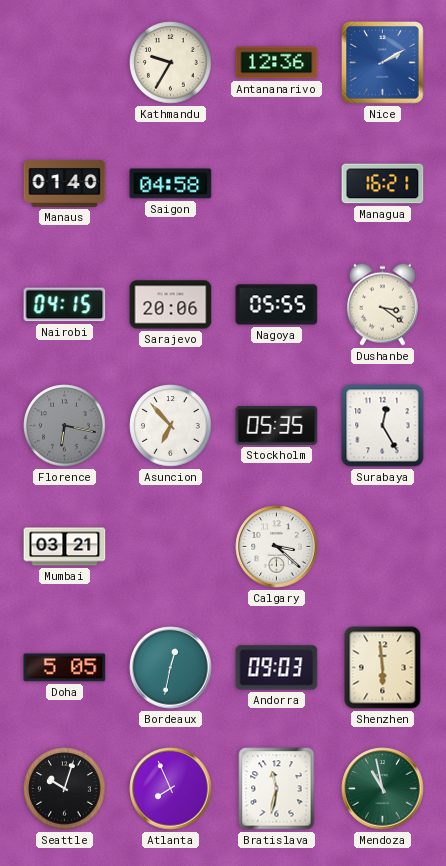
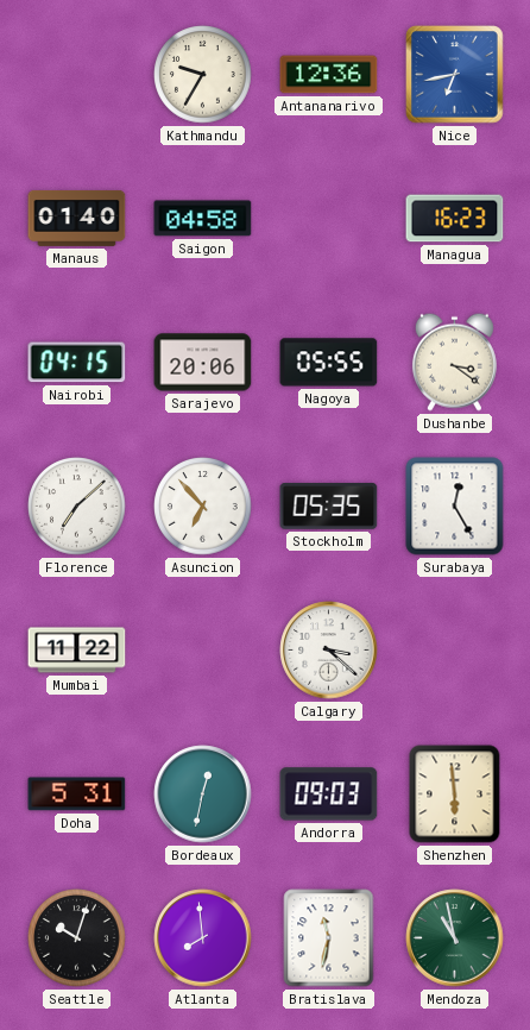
Nice: 2:10 -> 6:43 (455, 75)
Managua: 16:21 -> 16:23 (455, 219)
Florence: 6:17 -> 7:08 (77, 507)
Florence dial: grey -> white (77, 507)
Mumbai: 03:21 -> 11:22 (77, 651)
Doha: 5:05 -> 5:31 (77, 795)
Atlanta: 7:56 -> 7:59 (203, 938)
